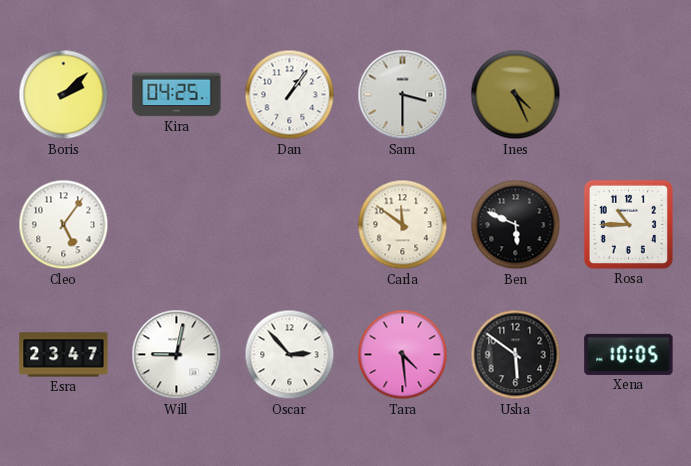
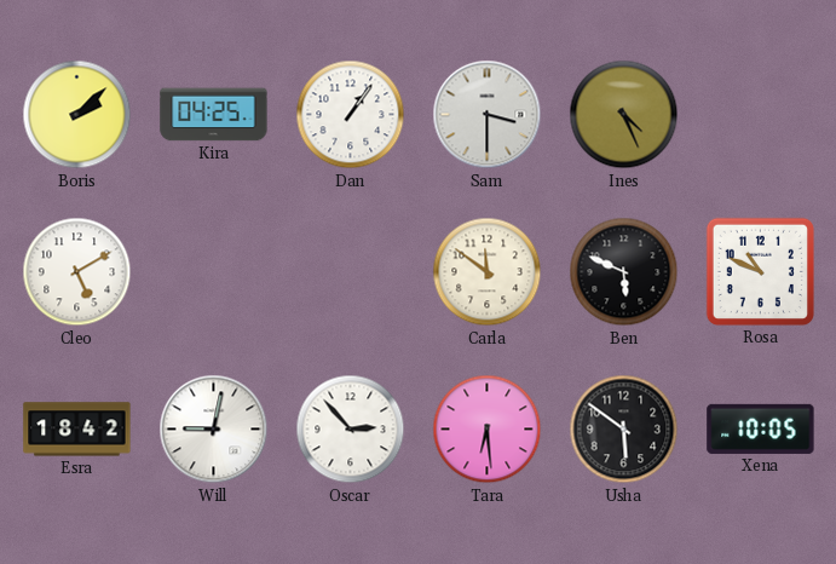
Cleo: 5:06 -> 5:10 (77, 272)
Rosa: 10:45 -> 10:49 (760, 271)
Esra: 23:47 -> 18:42 (77, 430)
Tara: 4:29 -> 6:29 (488, 430)
